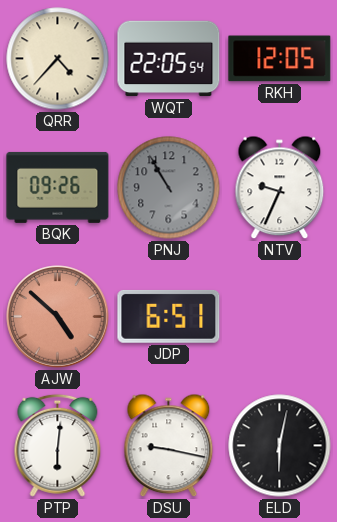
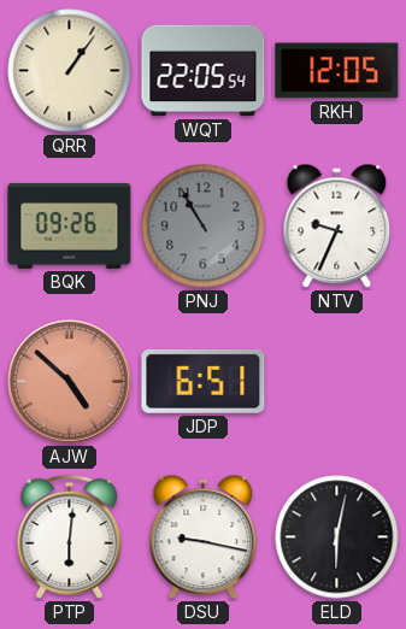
QRR: 4:37 -> 1:06 (70, 71)
